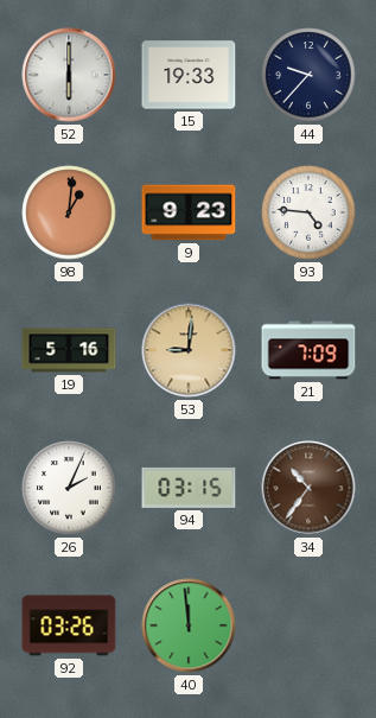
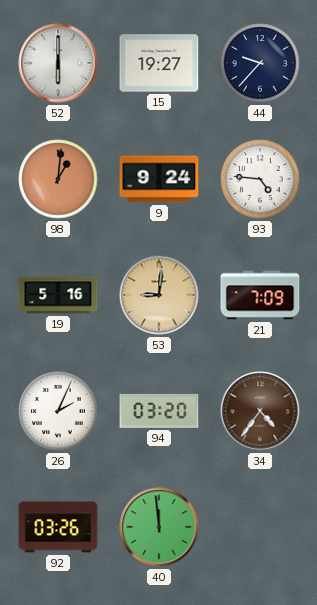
15: 19:33 -> 19:27 (159, 63)
9: 9:23 -> 9:24 (159, 179)
94: 03:15 -> 03:20 (159, 411)
34: 10:36 -> 4:36 (260, 411)
